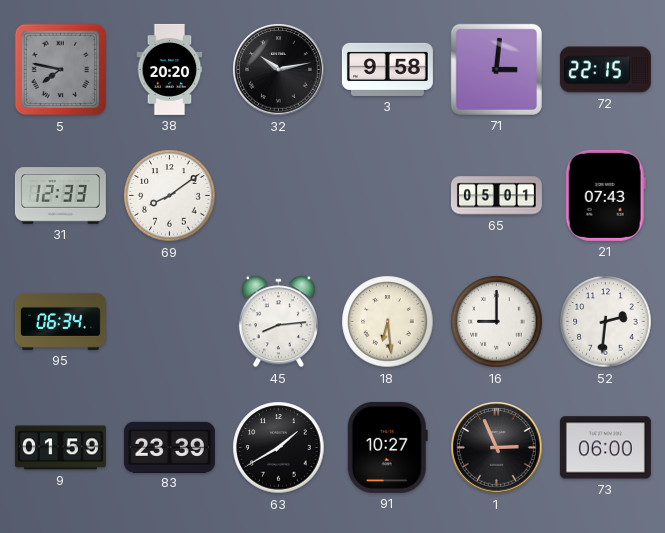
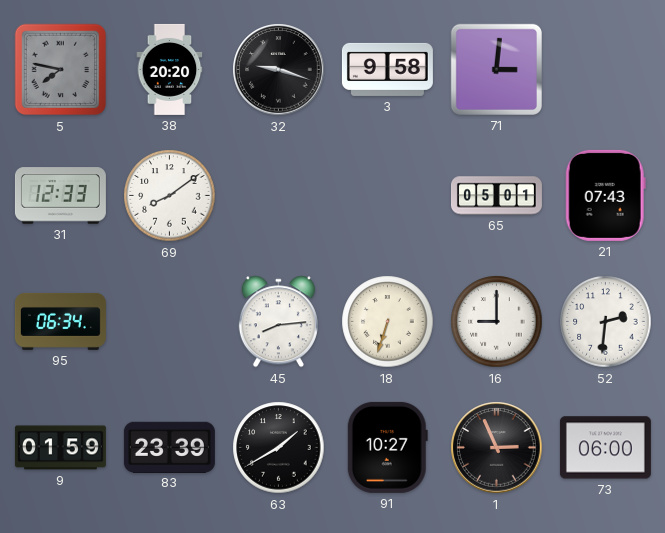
32: 10:13 -> 9:18 (279, 70)
72: 22:15 -> none (605, 70)
18: 6:29 -> 6:33 (388, 322)
